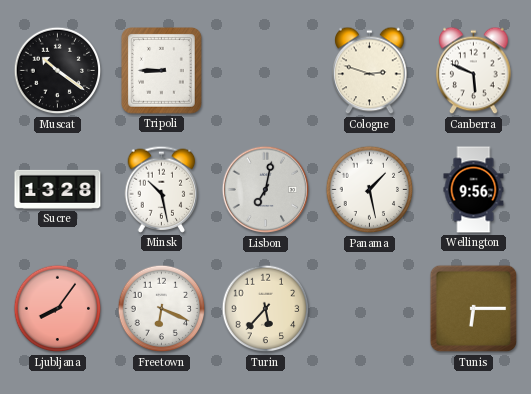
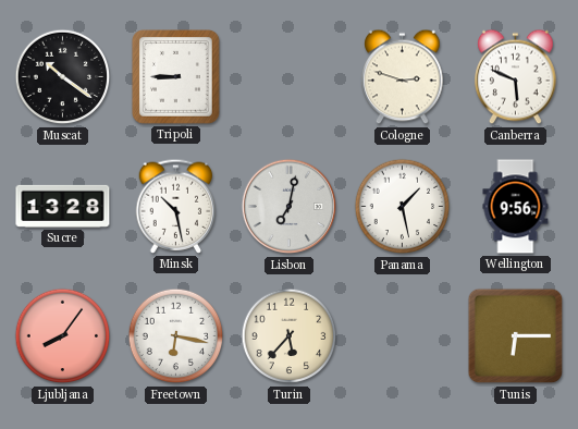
Freetown: 6:19 -> 6:17 (176, 336)
